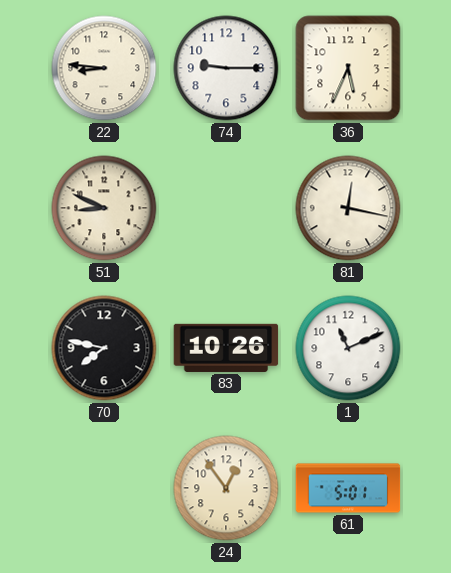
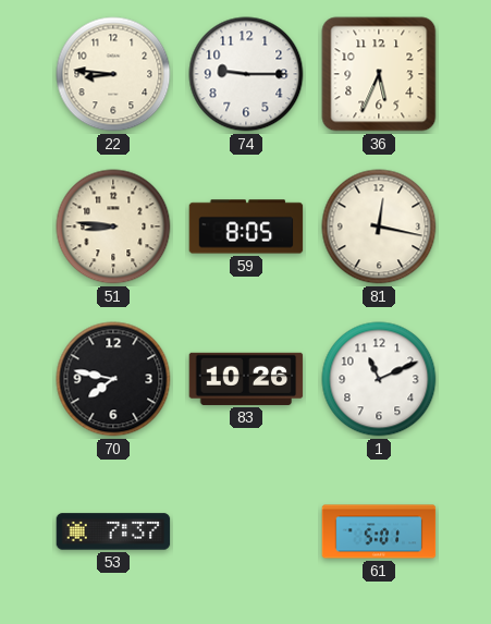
51: 8:49 -> 8:46 (113, 227)
59: none -> 8:05 (246, 227)
53: none -> 7:37 (113, 531)
24: 12:54 -> none (226, 488)
